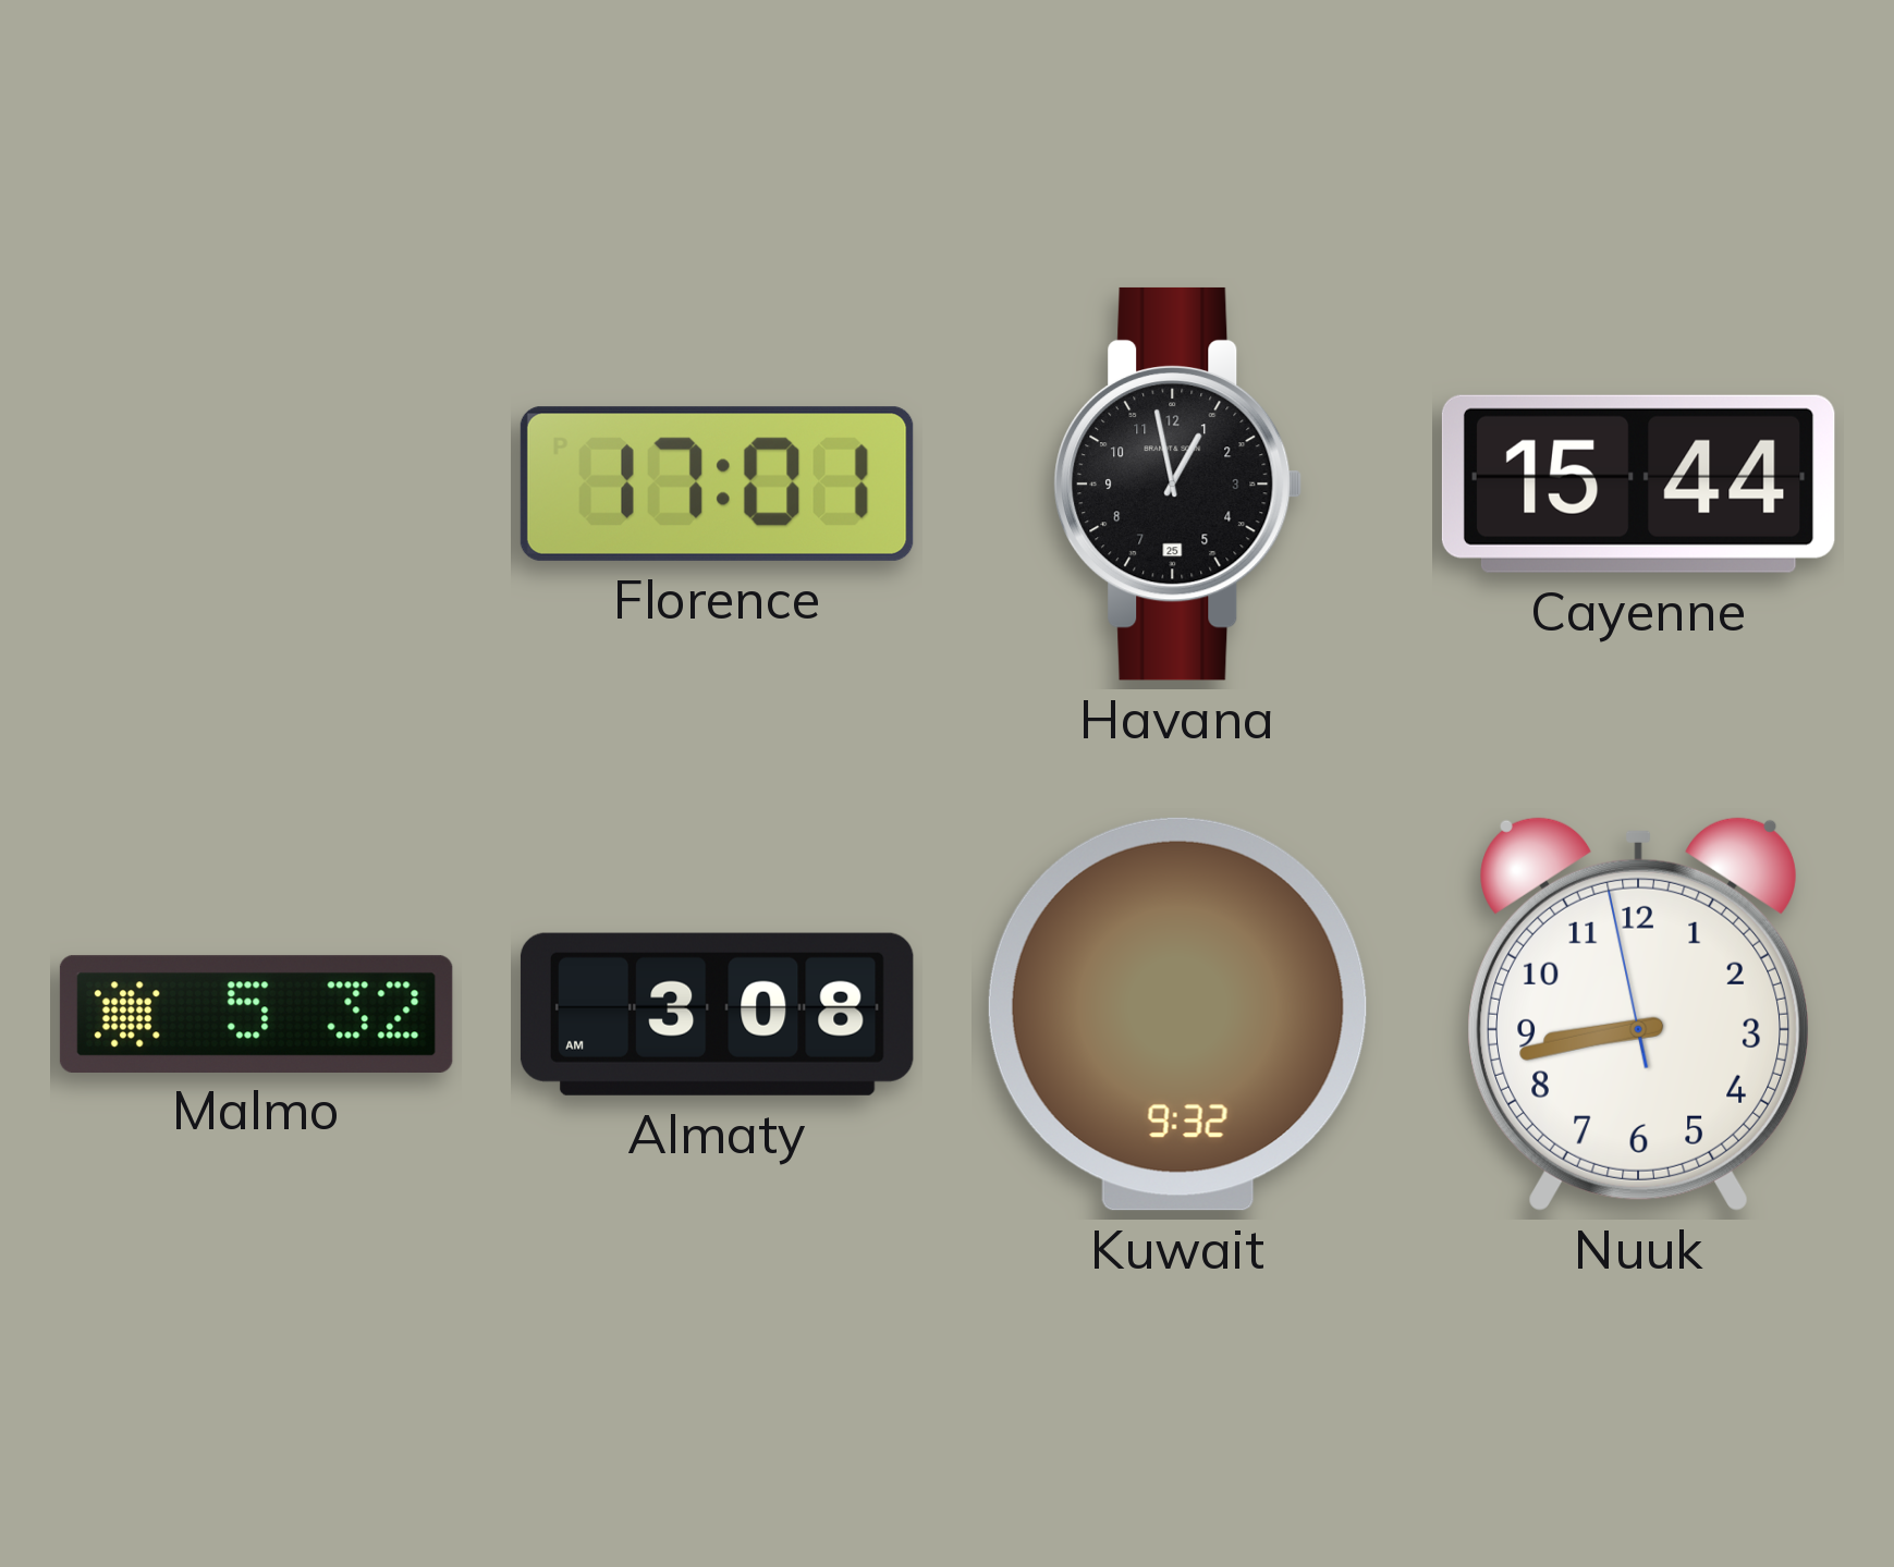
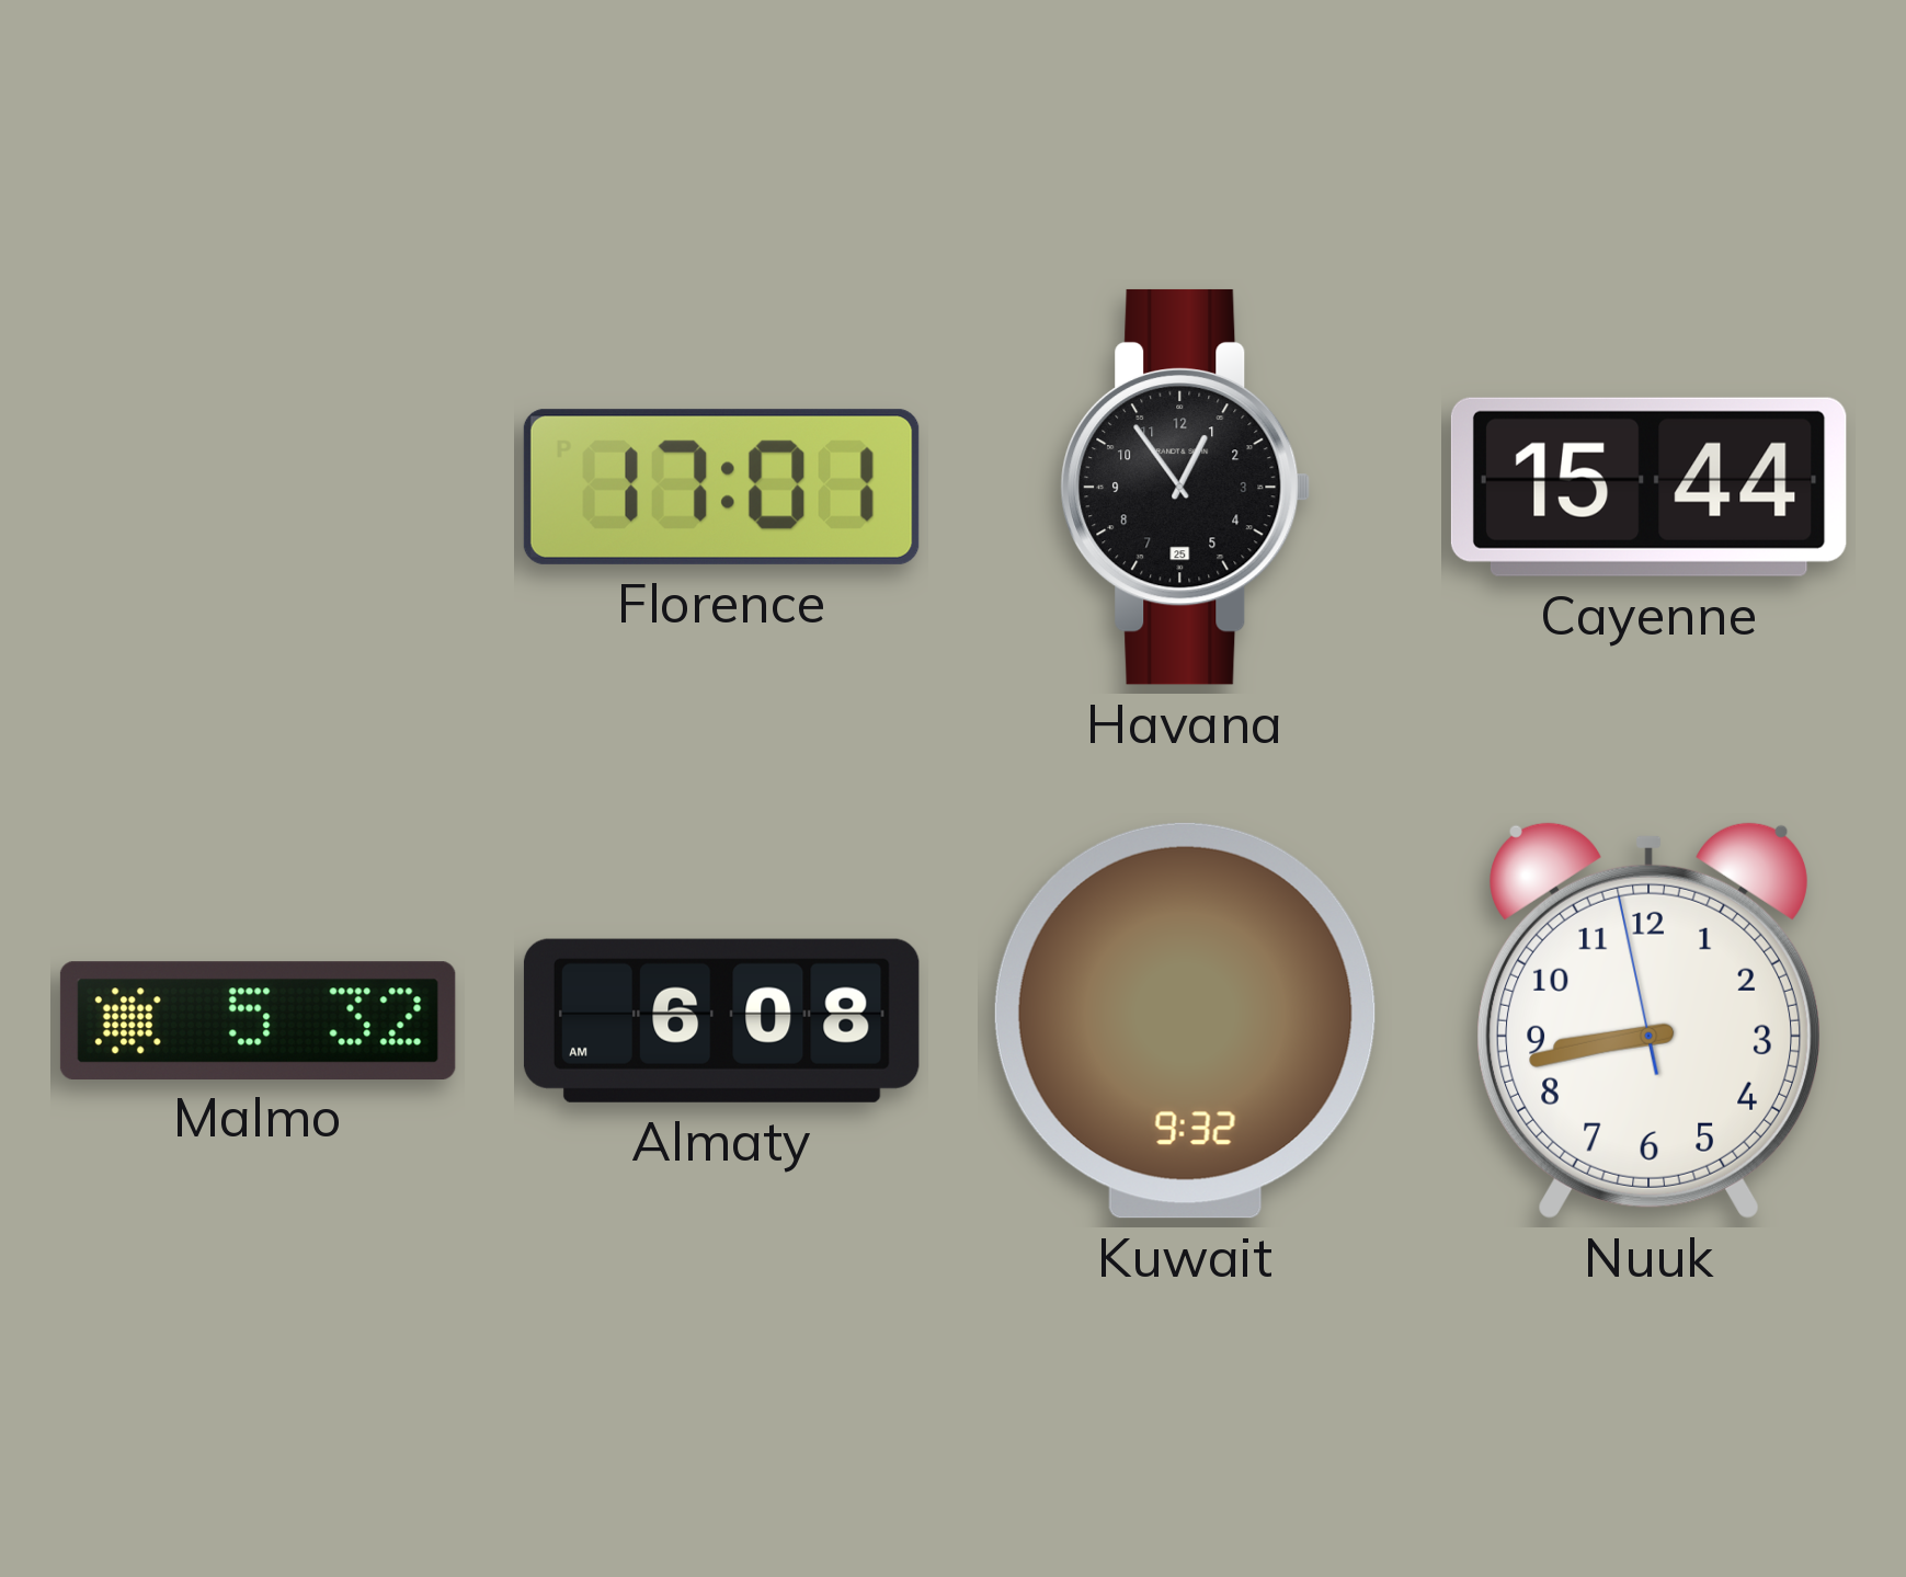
Havana: 12:58 -> 12:54 (1186, 487)
Almaty: 3:08 -> 6:08 (721, 1020)
